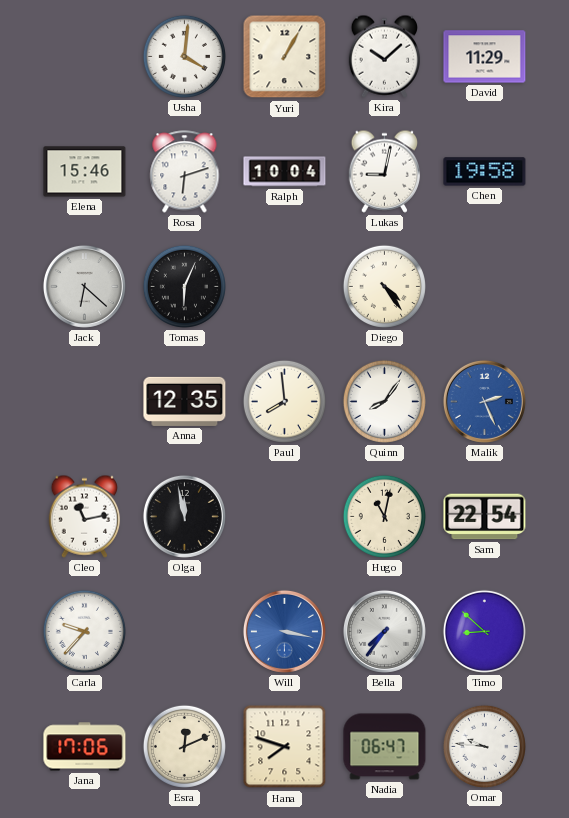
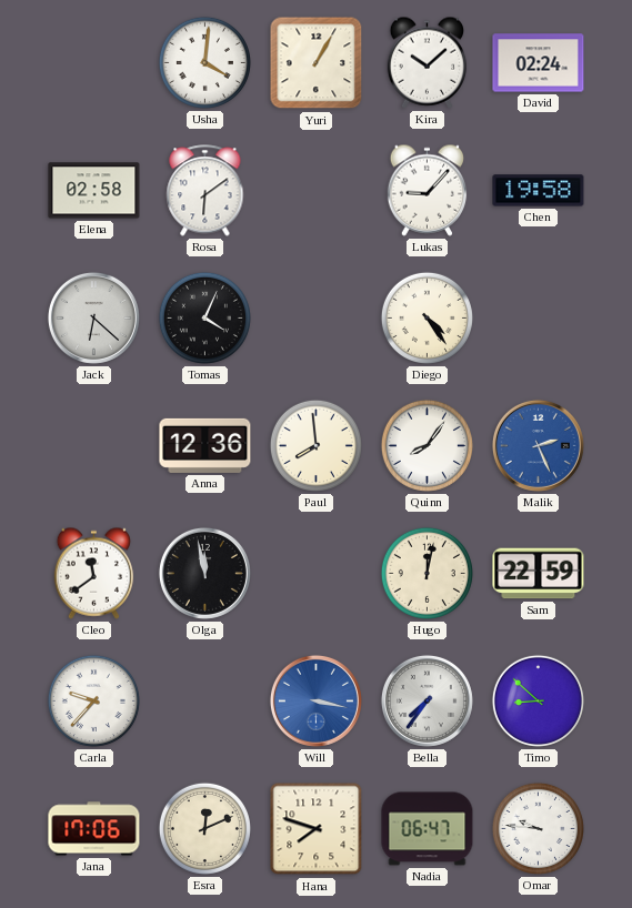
David: 11:29 -> 02:24 (539, 63)
Elena: 15:46 -> 02:58 (94, 191)
Rosa: 6:12 -> 6:09 (205, 191)
Ralph: 10:04 -> none (285, 172)
Lukas: 9:02 -> 9:07 (428, 190)
Tomas: 6:04 -> 4:04 (204, 317)
Anna: 12:35 -> 12:36 (205, 445)
Cleo: 11:13 -> 11:39 (94, 573)
Hugo: 11:02 -> 12:02 (427, 573)
Sam: 22:54 -> 22:59 (539, 574)
